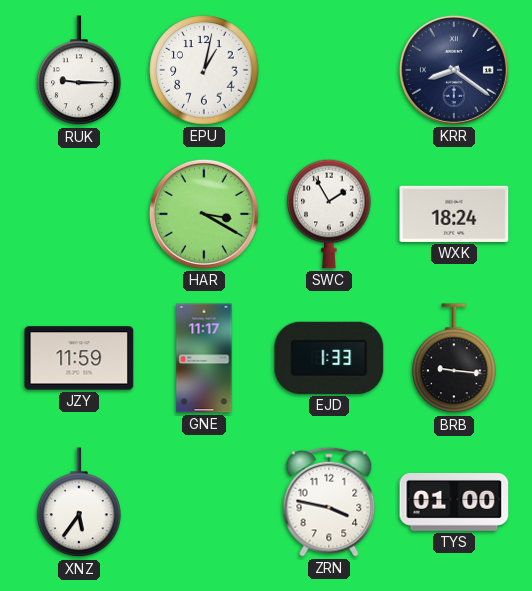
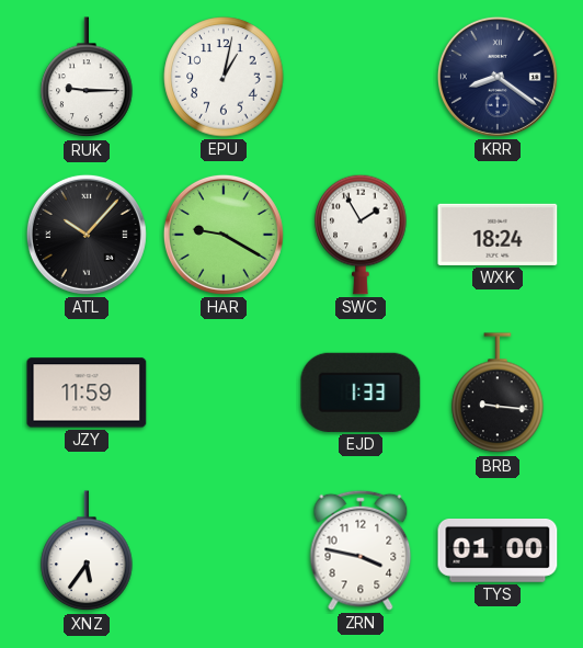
ATL: none -> 10:07 (87, 235)
HAR: 3:20 -> 9:20 (224, 235)
GNE: 11:17 -> none (204, 358)
